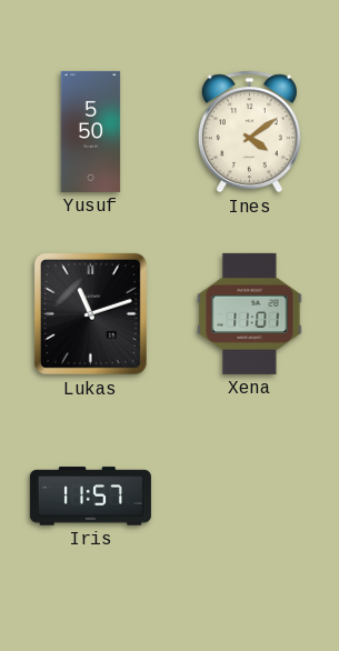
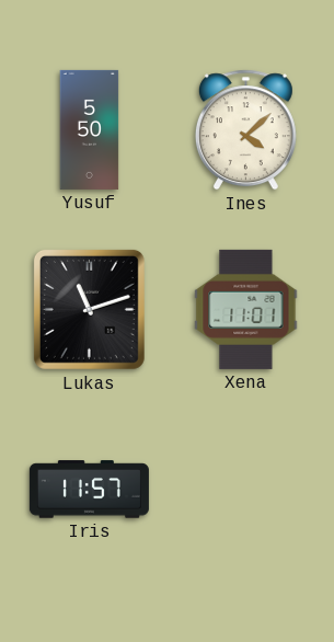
Ines: 4:09 -> 4:08 (245, 130)
